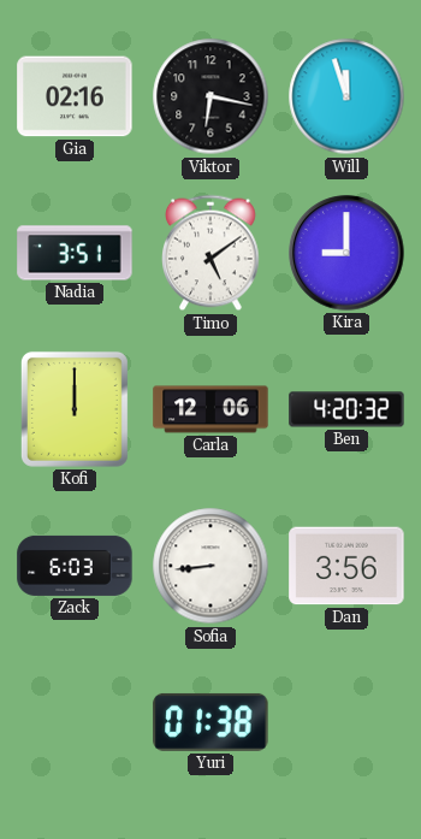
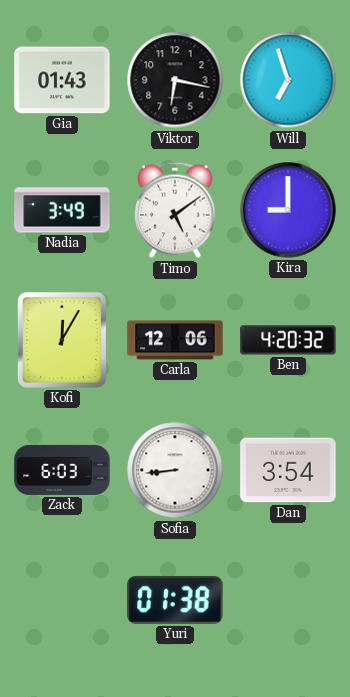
Gia: 02:16 -> 01:43 (62, 80)
Will: 11:57 -> 6:57 (288, 80)
Nadia: 3:51 -> 3:49 (62, 210)
Kofi: 12:00 -> 12:05 (62, 340)
Dan: 3:56 -> 3:54 (288, 470)
